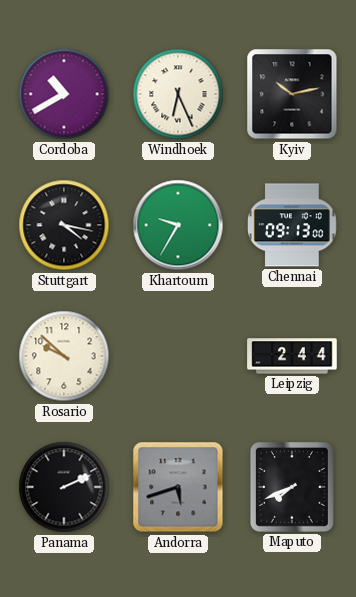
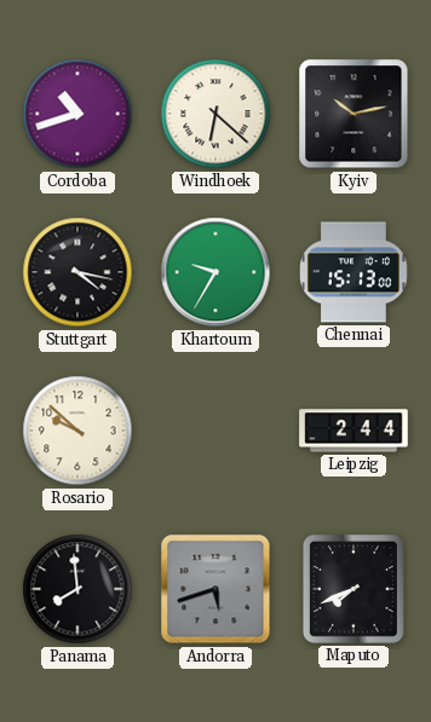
Cordoba: 10:40 -> 10:42 (77, 114)
Windhoek: 6:26 -> 6:22 (215, 114)
Chennai: 09:13 -> 15:13 (354, 272)
Panama: 2:11 -> 7:59 (77, 589)
